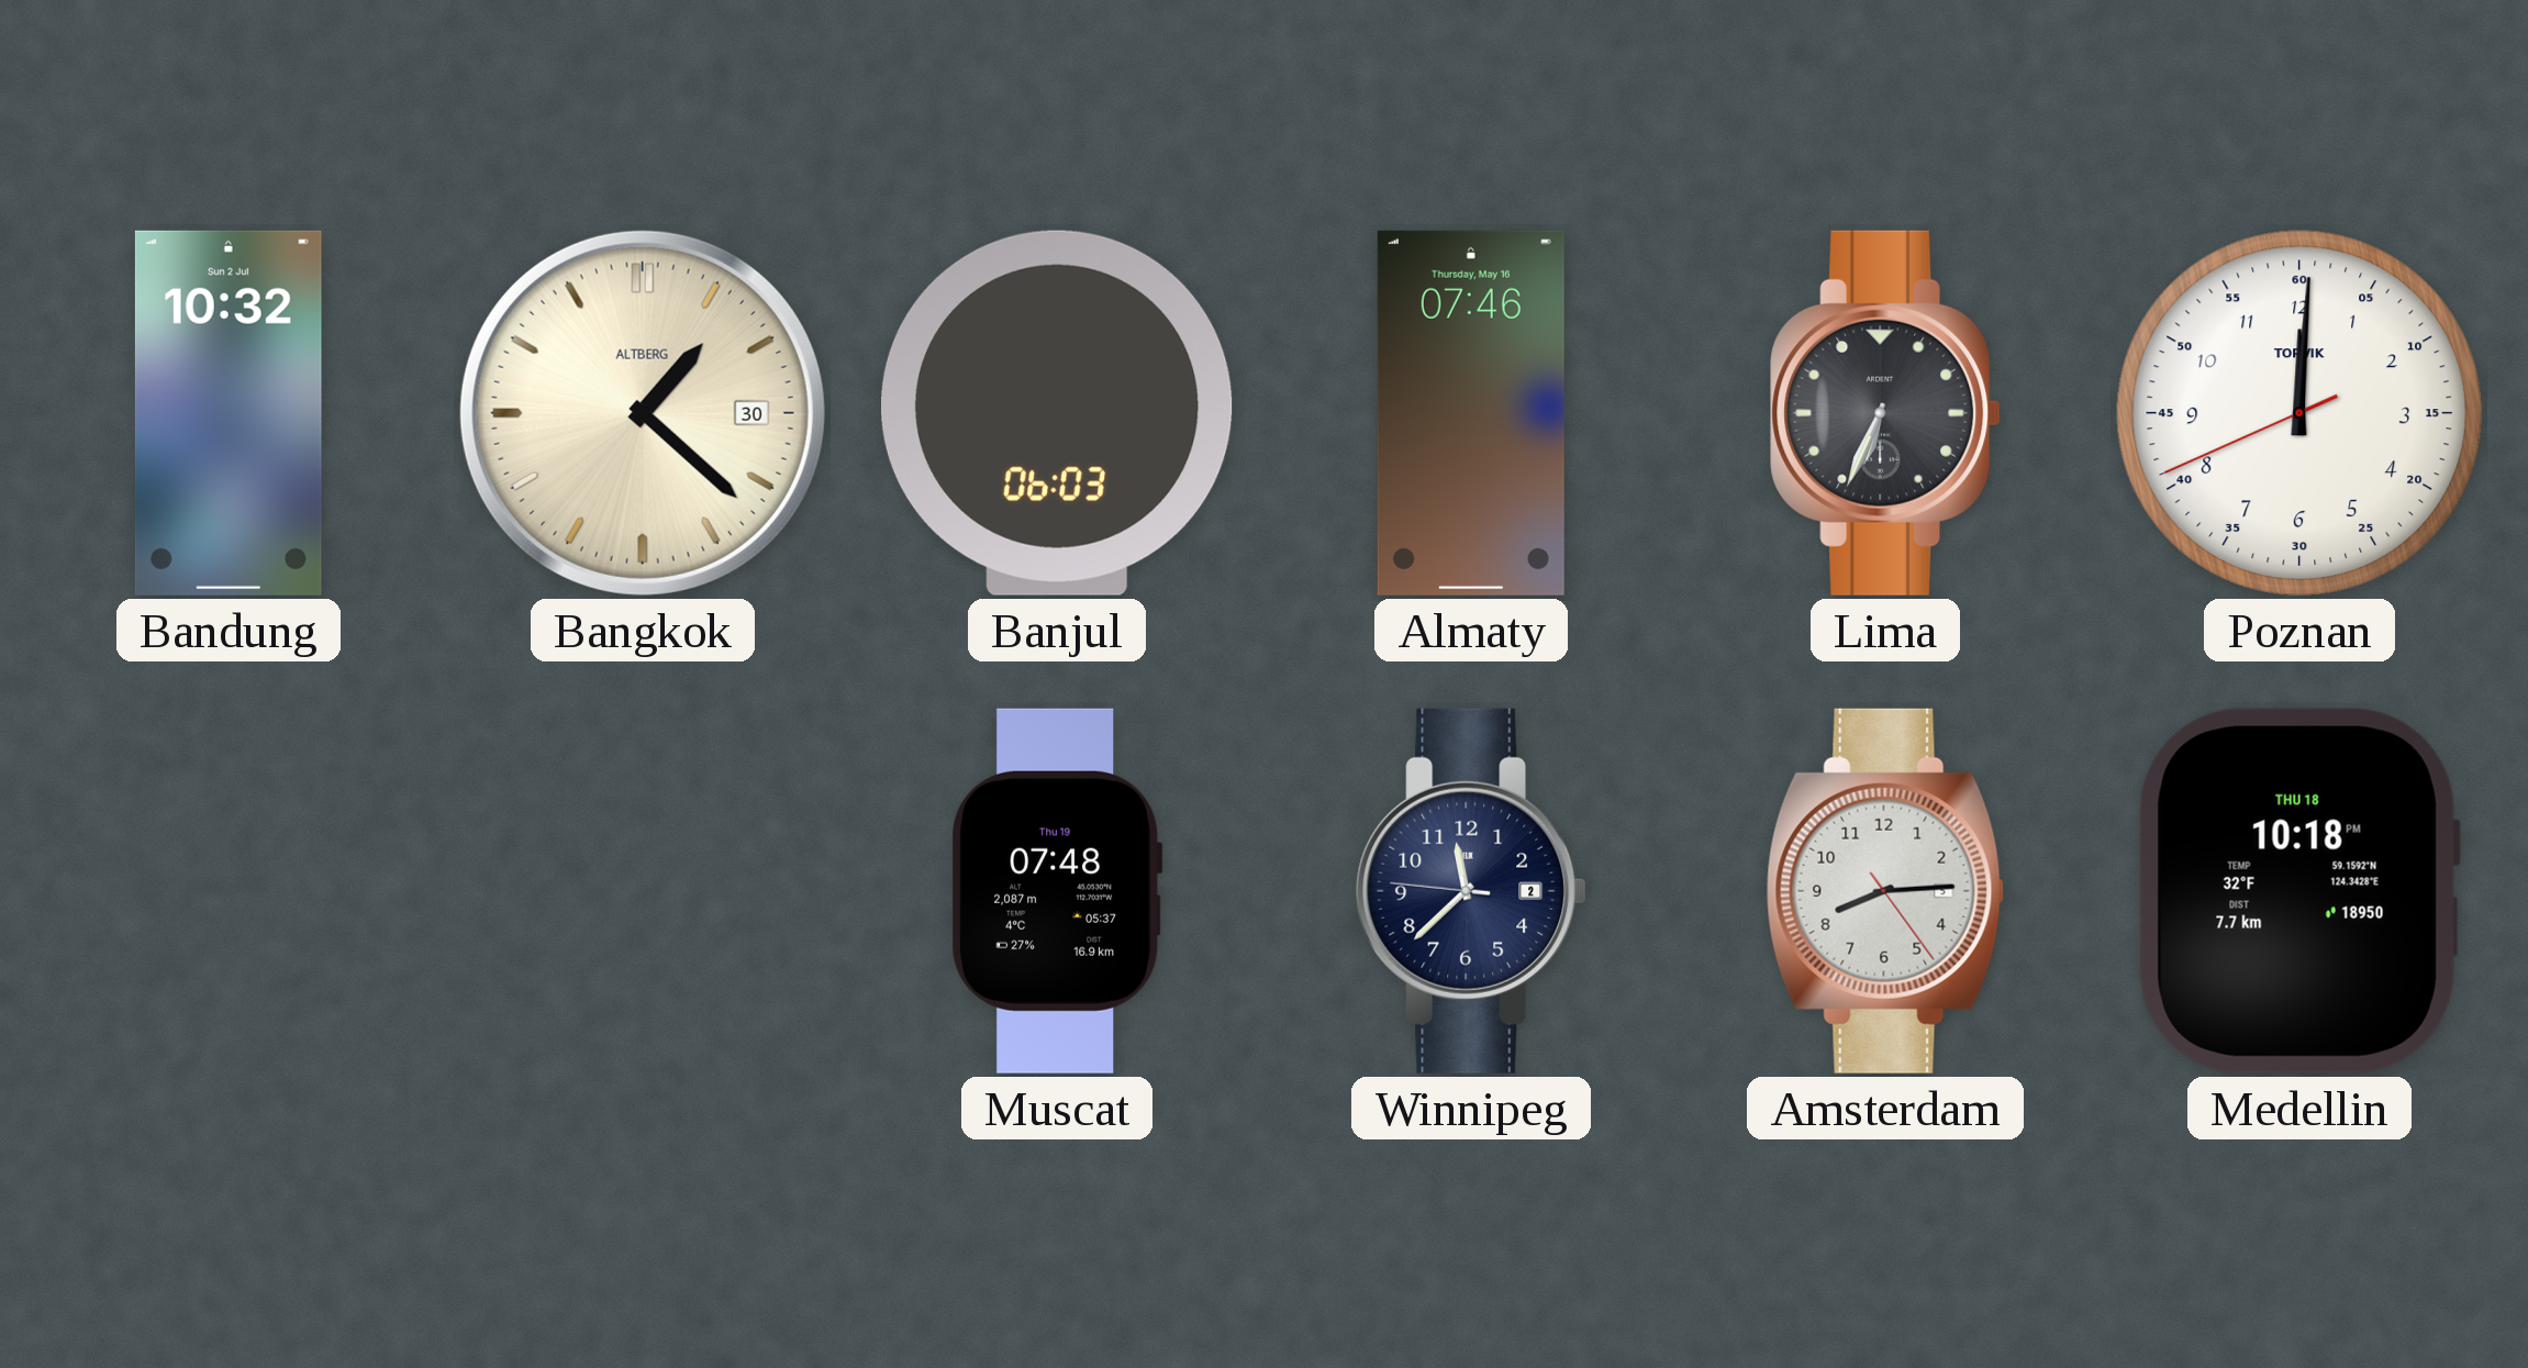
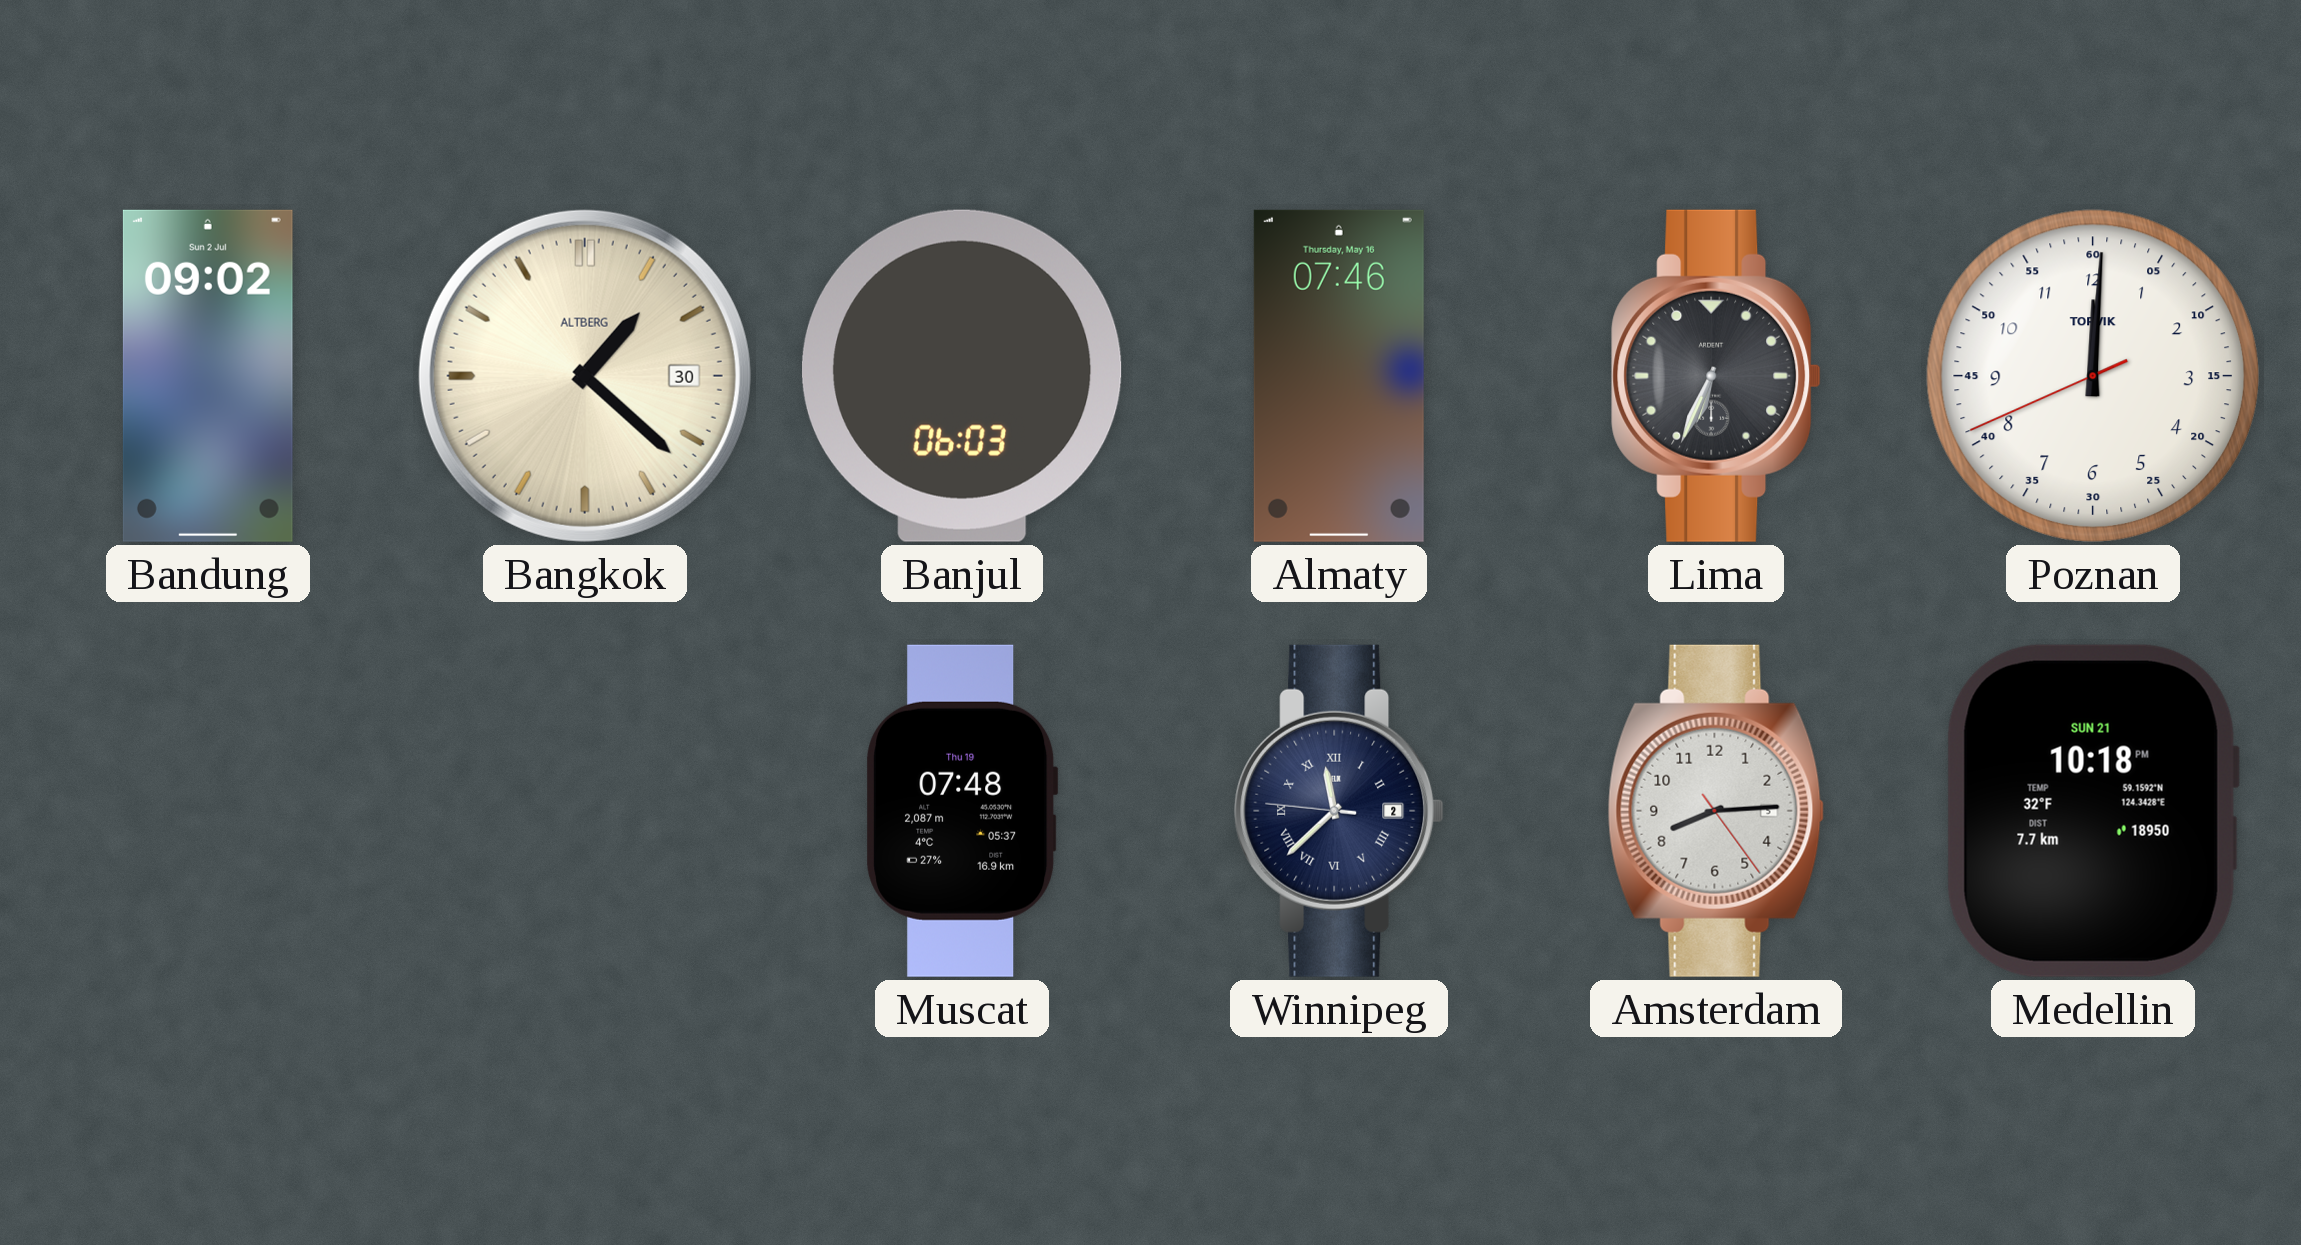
Bandung: 10:32 -> 09:02 (208, 376)
Winnipeg numerals: Arabic -> Roman (1339, 811)
Medellin date: THU 18 -> SUN 21 (2093, 811)
